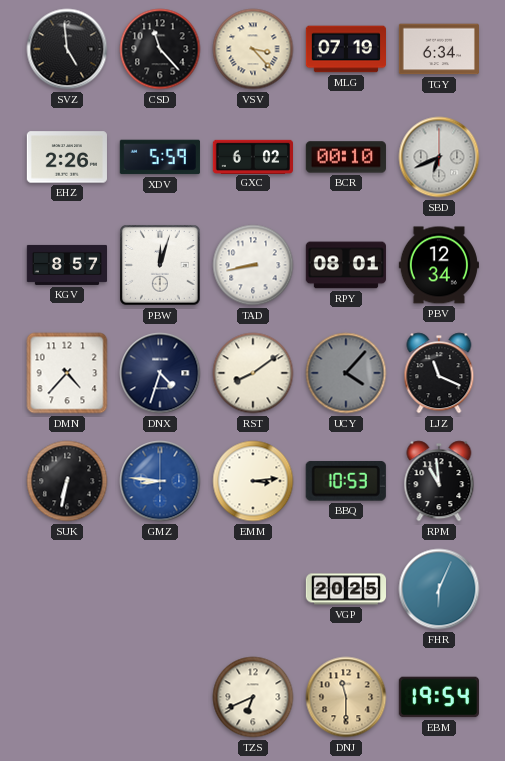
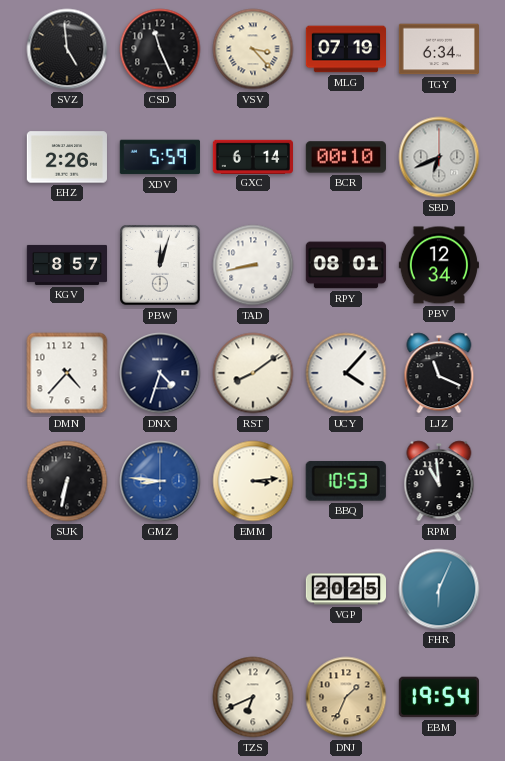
CSD: 11:23 -> 11:26 (160, 49)
GXC: 6:02 -> 6:14 (252, 156)
UCY dial: grey -> white (346, 373)
DNJ: 11:30 -> 1:34 (346, 697)
